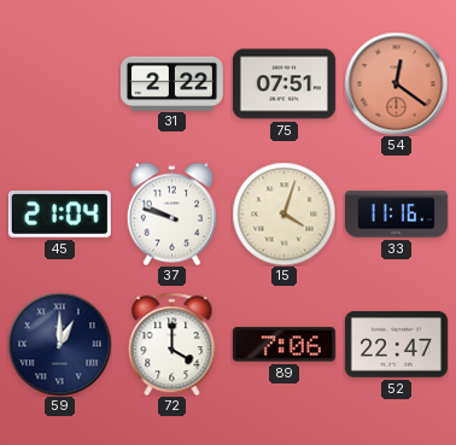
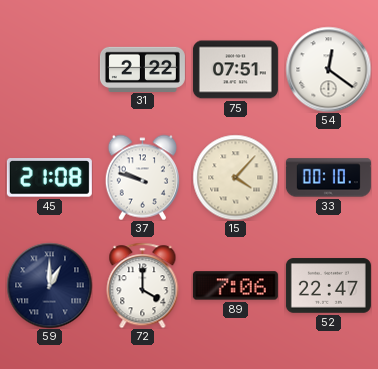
54 dial: salmon -> white (328, 69)
45: 21:04 -> 21:08 (49, 178)
15: 4:03 -> 4:07 (235, 177)
33: 11:16 -> 00:10 (328, 178)
